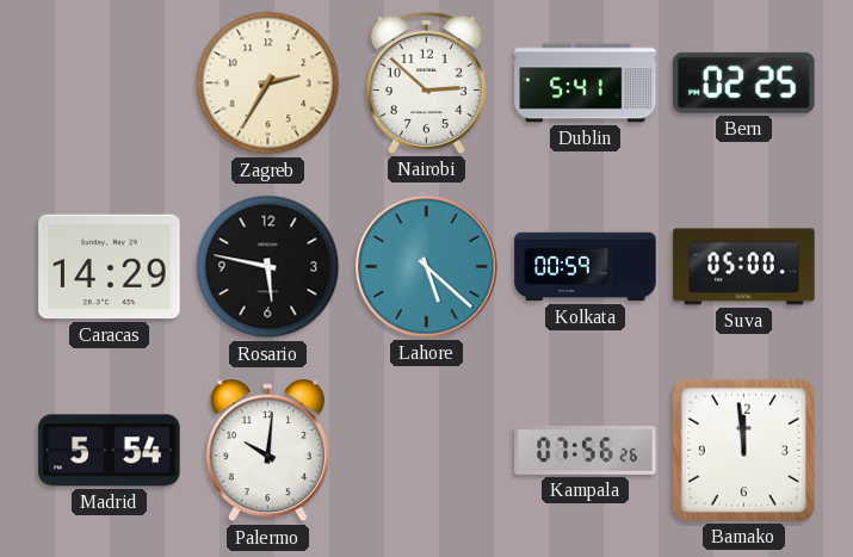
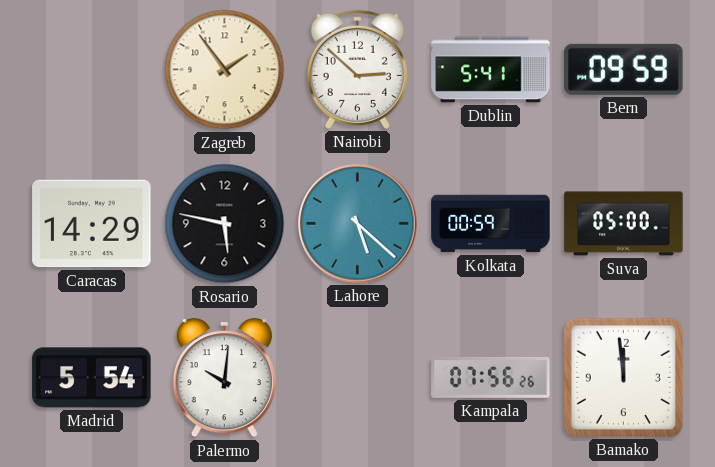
Zagreb: 2:35 -> 1:54 (225, 70)
Bern: 02:25 -> 09:59 (624, 69)
